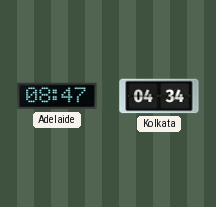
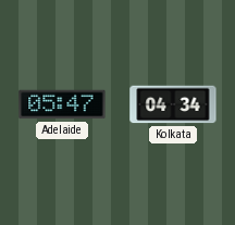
Adelaide: 08:47 -> 05:47 (62, 104)
